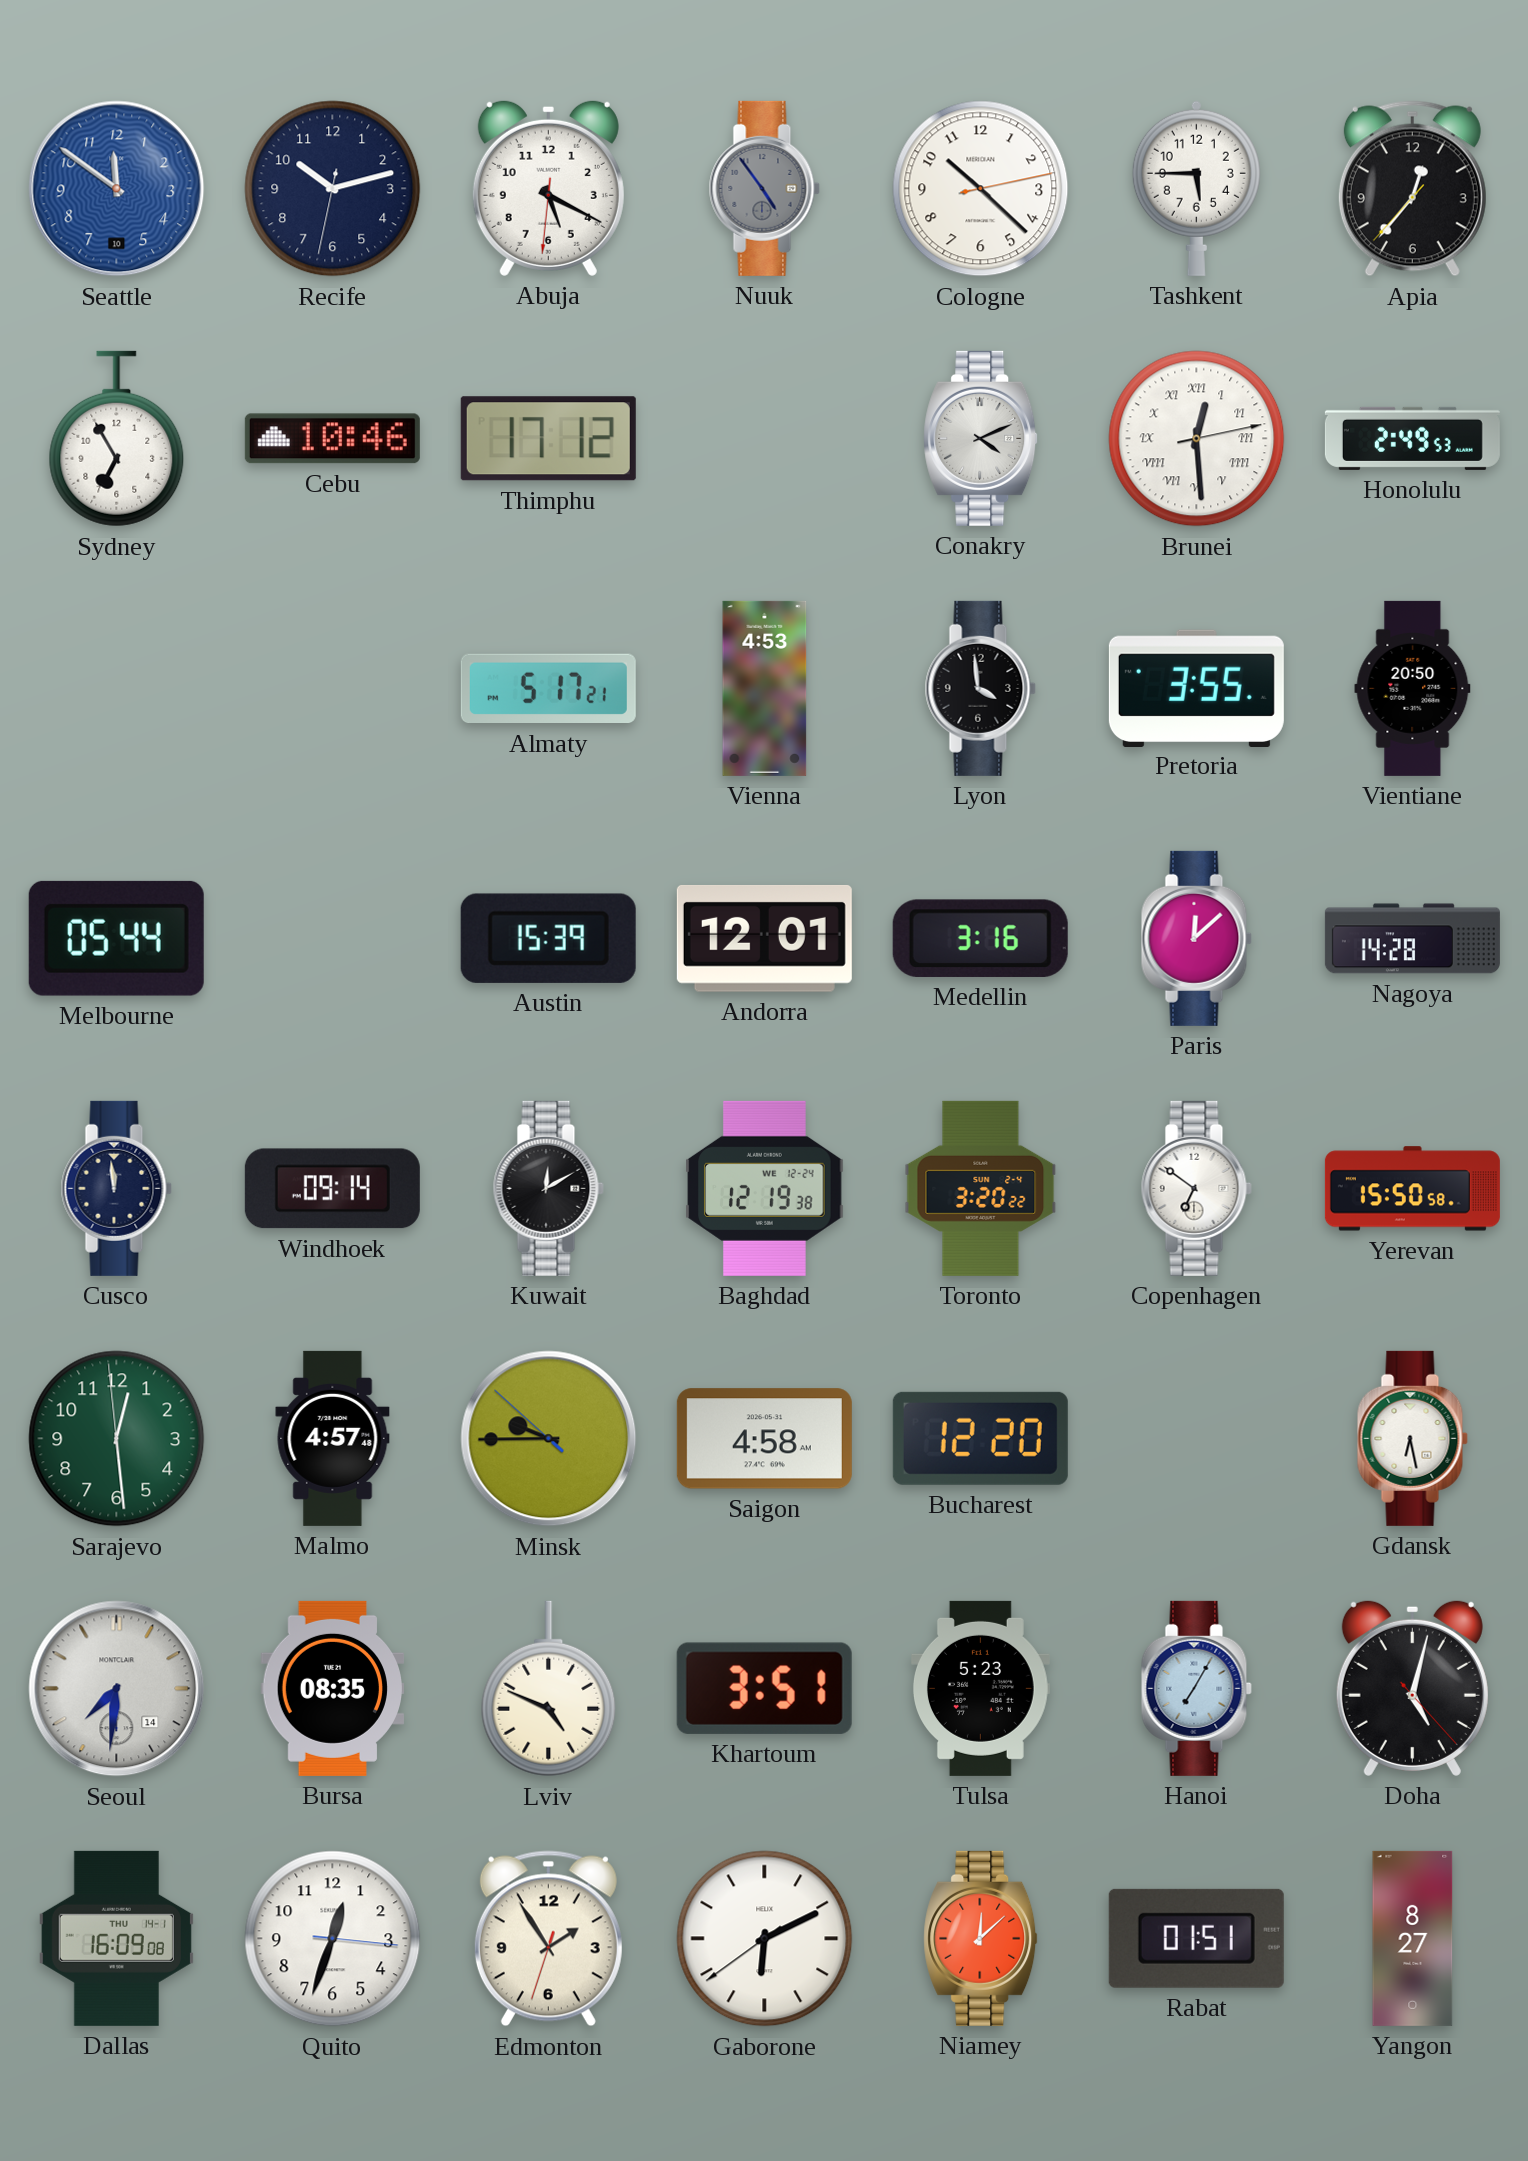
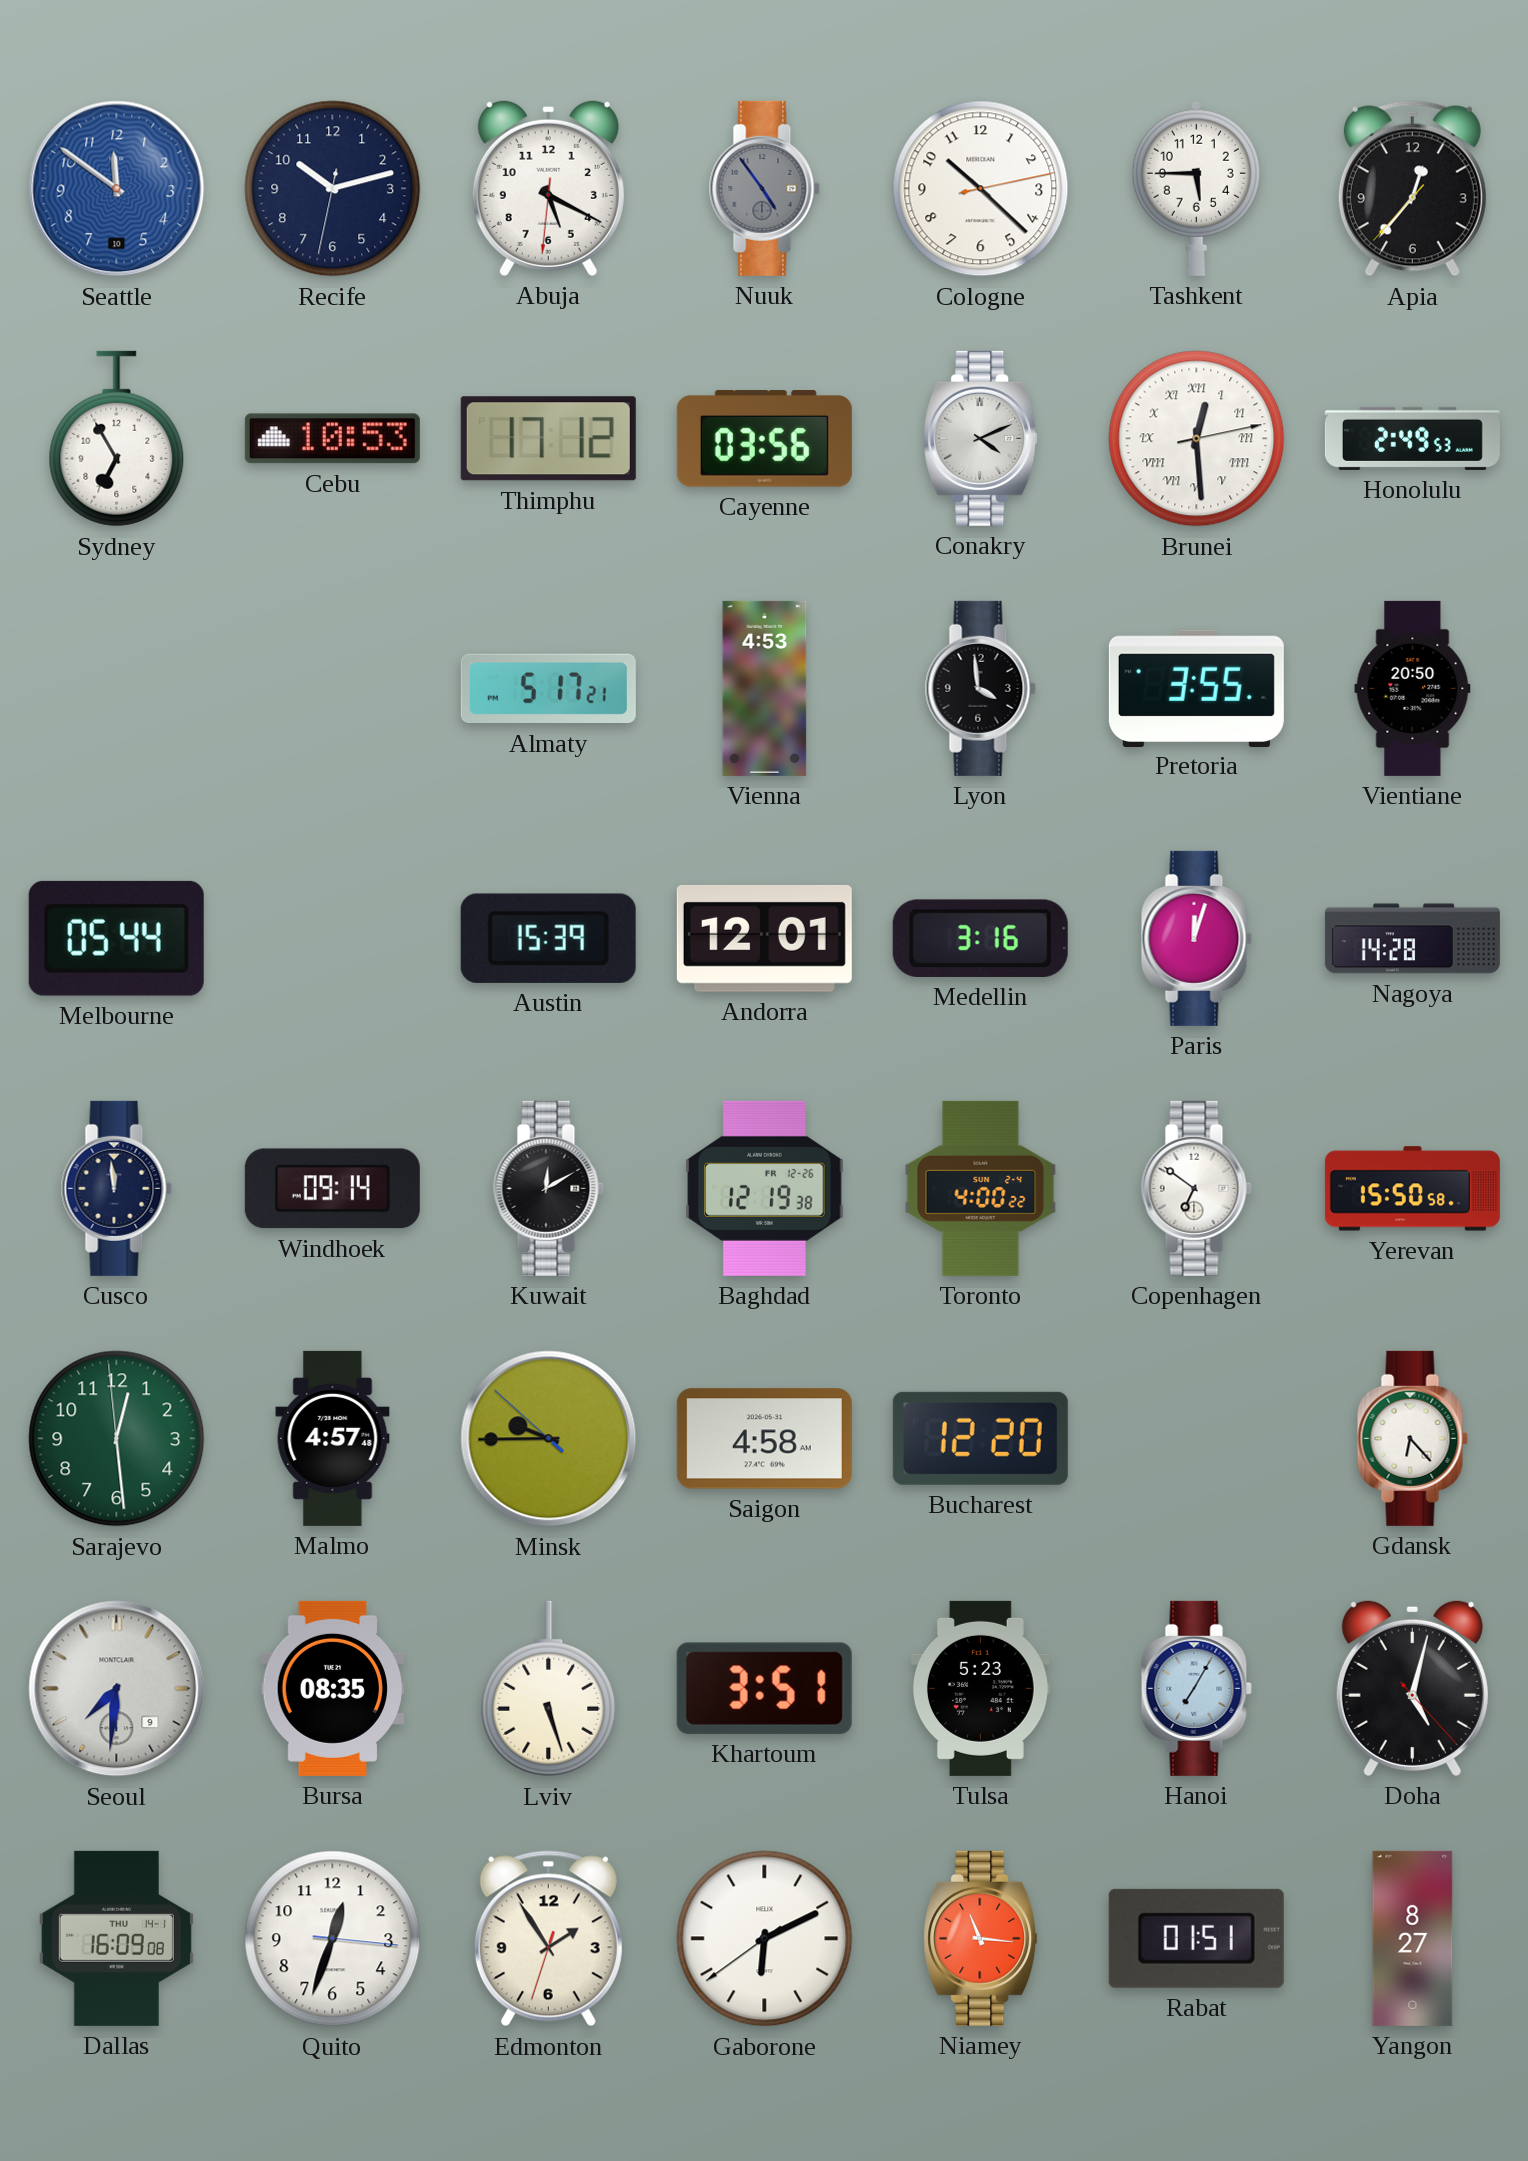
Cebu: 10:46 -> 10:53 (332, 439)
Cayenne: none -> 03:56 (764, 439)
Paris: 12:08 -> 12:03 (1196, 938)
Baghdad date: WE 12-24 -> FR 12-26 (765, 1188)
Toronto: 3:20 -> 4:00 (981, 1188)
Gdansk: 6:28 -> 6:23 (1412, 1438)
Seoul date: 14 -> 9 (117, 1689)
Lviv: 4:49 -> 5:27 (549, 1689)
Niamey: 12:08 -> 11:16 (981, 1938)
